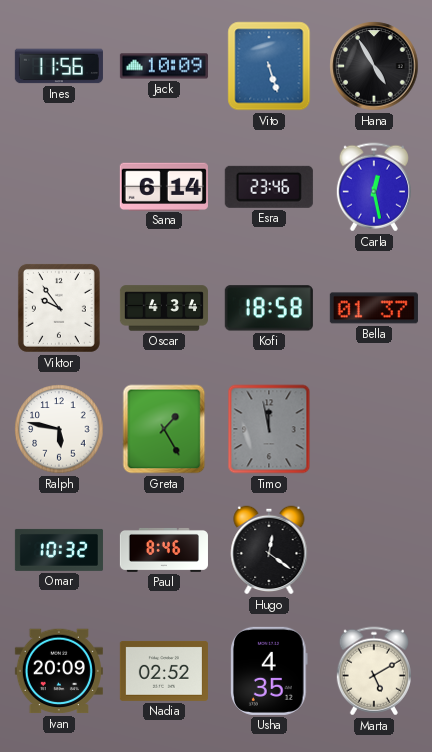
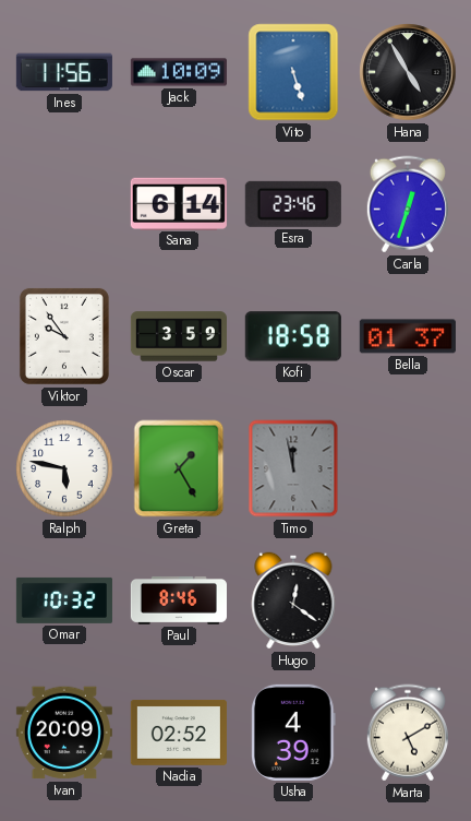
Carla: 12:28 -> 12:33 (408, 204)
Oscar: 4:34 -> 3:59 (179, 336)
Usha: 4:35 -> 4:39 (294, 733)
